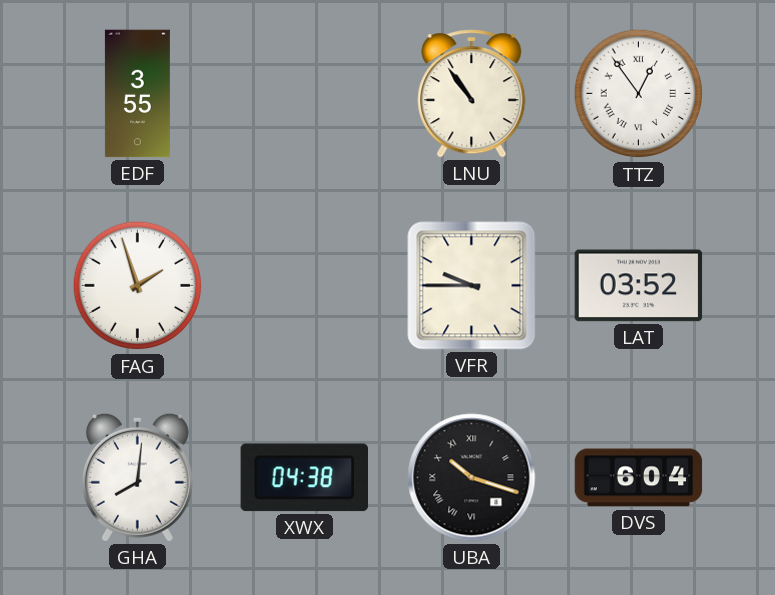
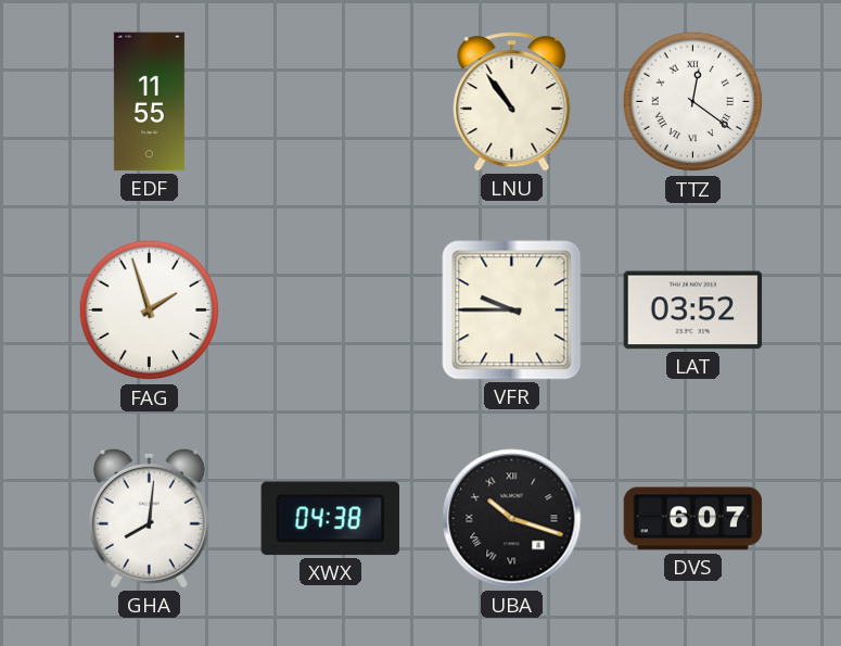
EDF: 3:55 -> 11:55 (149, 102)
TTZ: 12:54 -> 12:21 (693, 102)
DVS: 6:04 -> 6:07 (693, 519)
